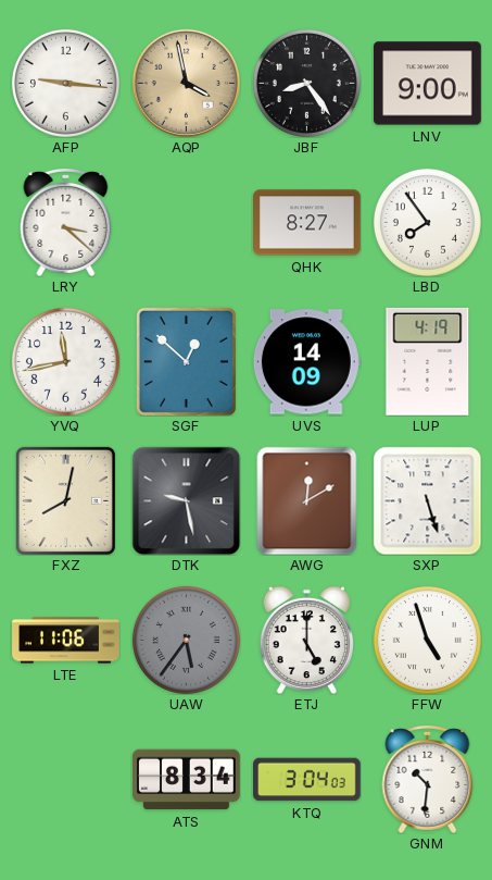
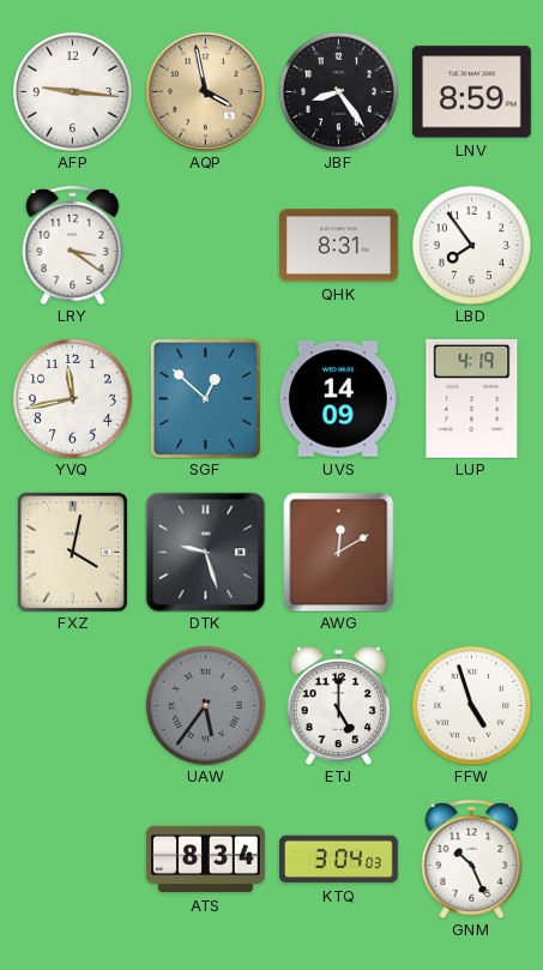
LNV: 9:00 -> 8:59 (472, 92)
LRY: 3:22 -> 3:21 (73, 246)
QHK: 8:27 -> 8:31 (339, 246)
FXZ: 8:02 -> 4:02 (72, 552)
DTK: 9:28 -> 9:27 (205, 552)
SXP: 5:27 -> none (427, 500)
LTE: 11:06 -> none (66, 641)
GNM: 10:31 -> 10:26 (472, 860)
